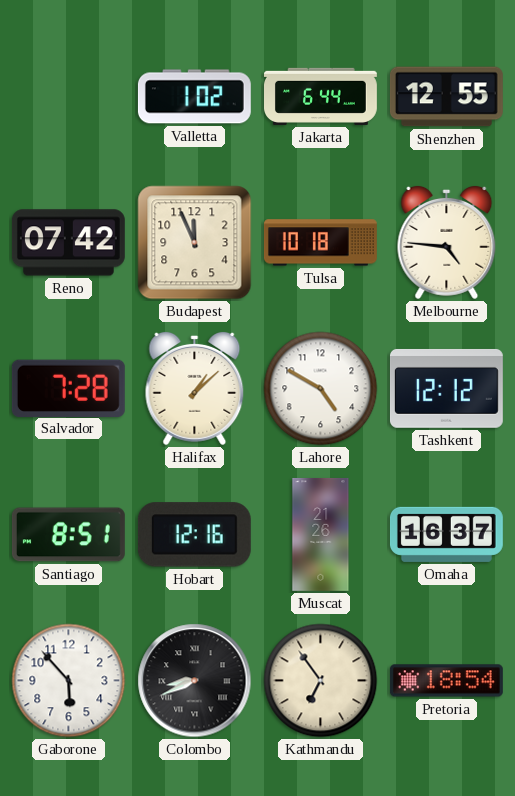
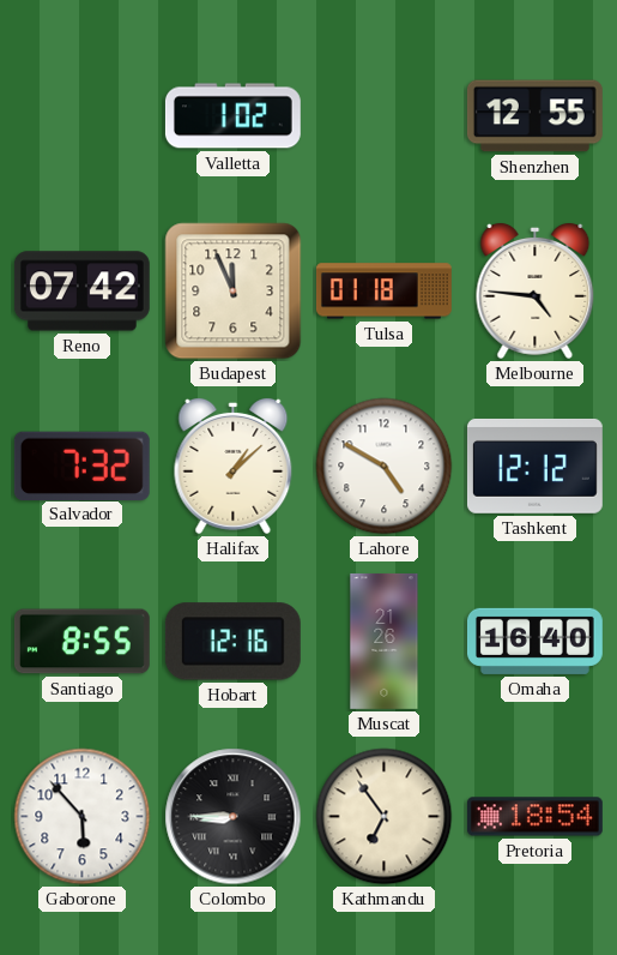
Jakarta: 6:44 -> none (321, 96)
Tulsa: 10:18 -> 01:18 (383, 292)
Salvador: 7:28 -> 7:32 (81, 466)
Santiago: 8:51 -> 8:55 (81, 642)
Omaha: 16:37 -> 16:40 (534, 641)
Colombo: 8:41 -> 8:45 (234, 817)
